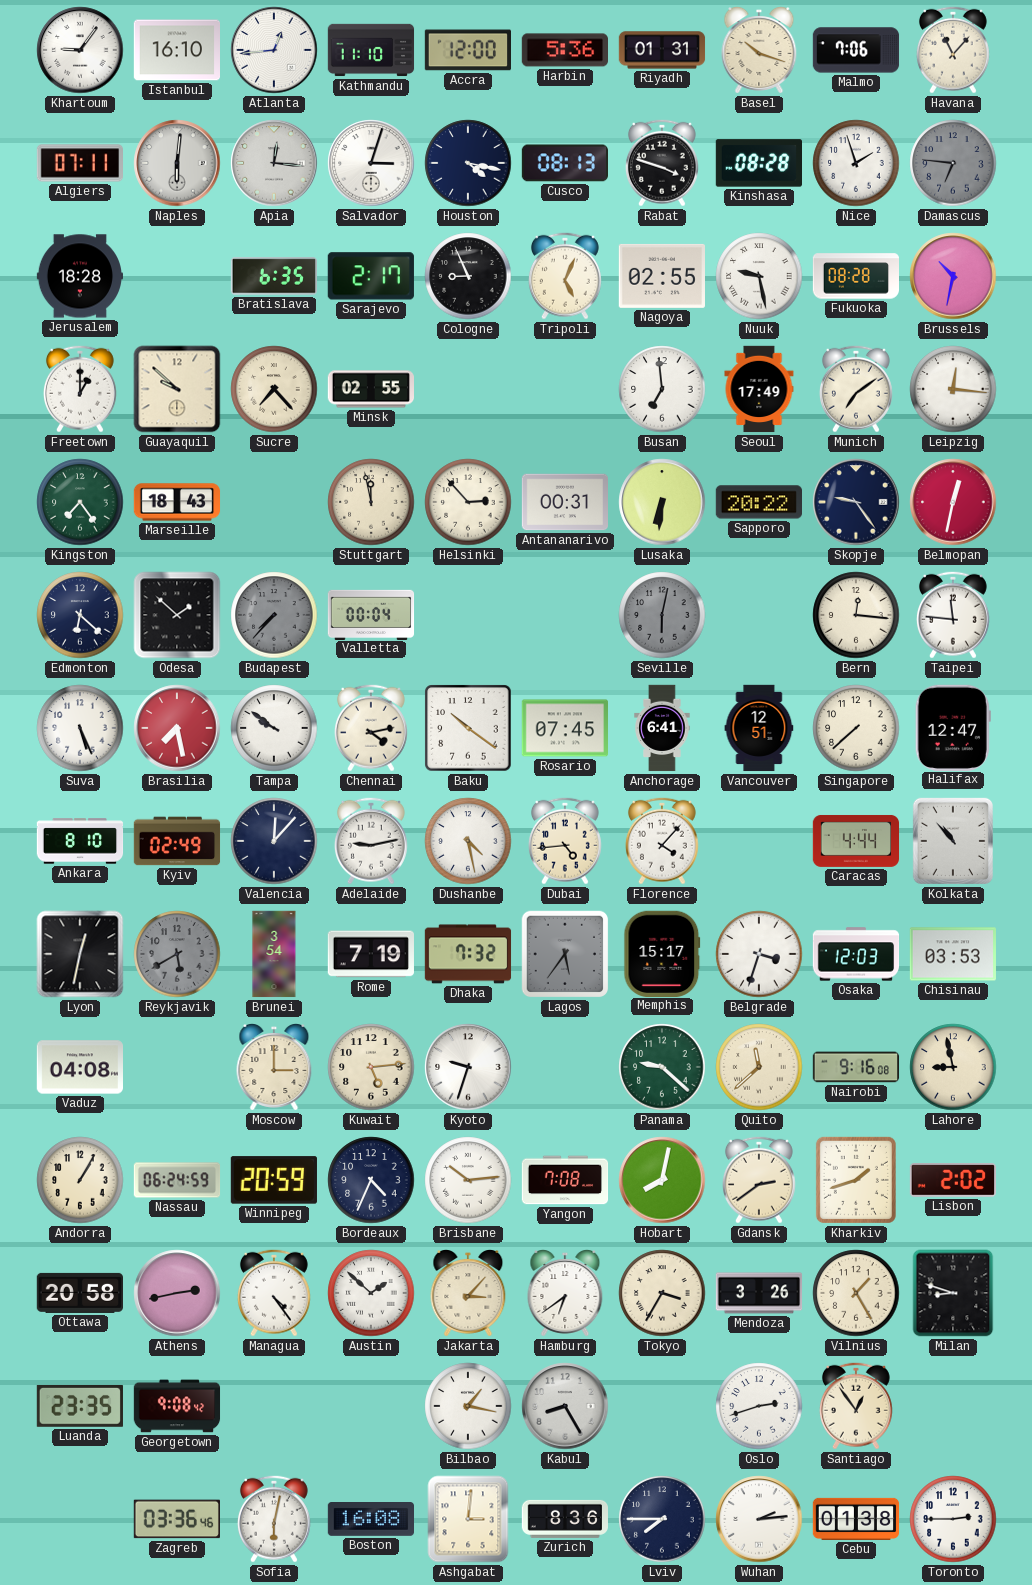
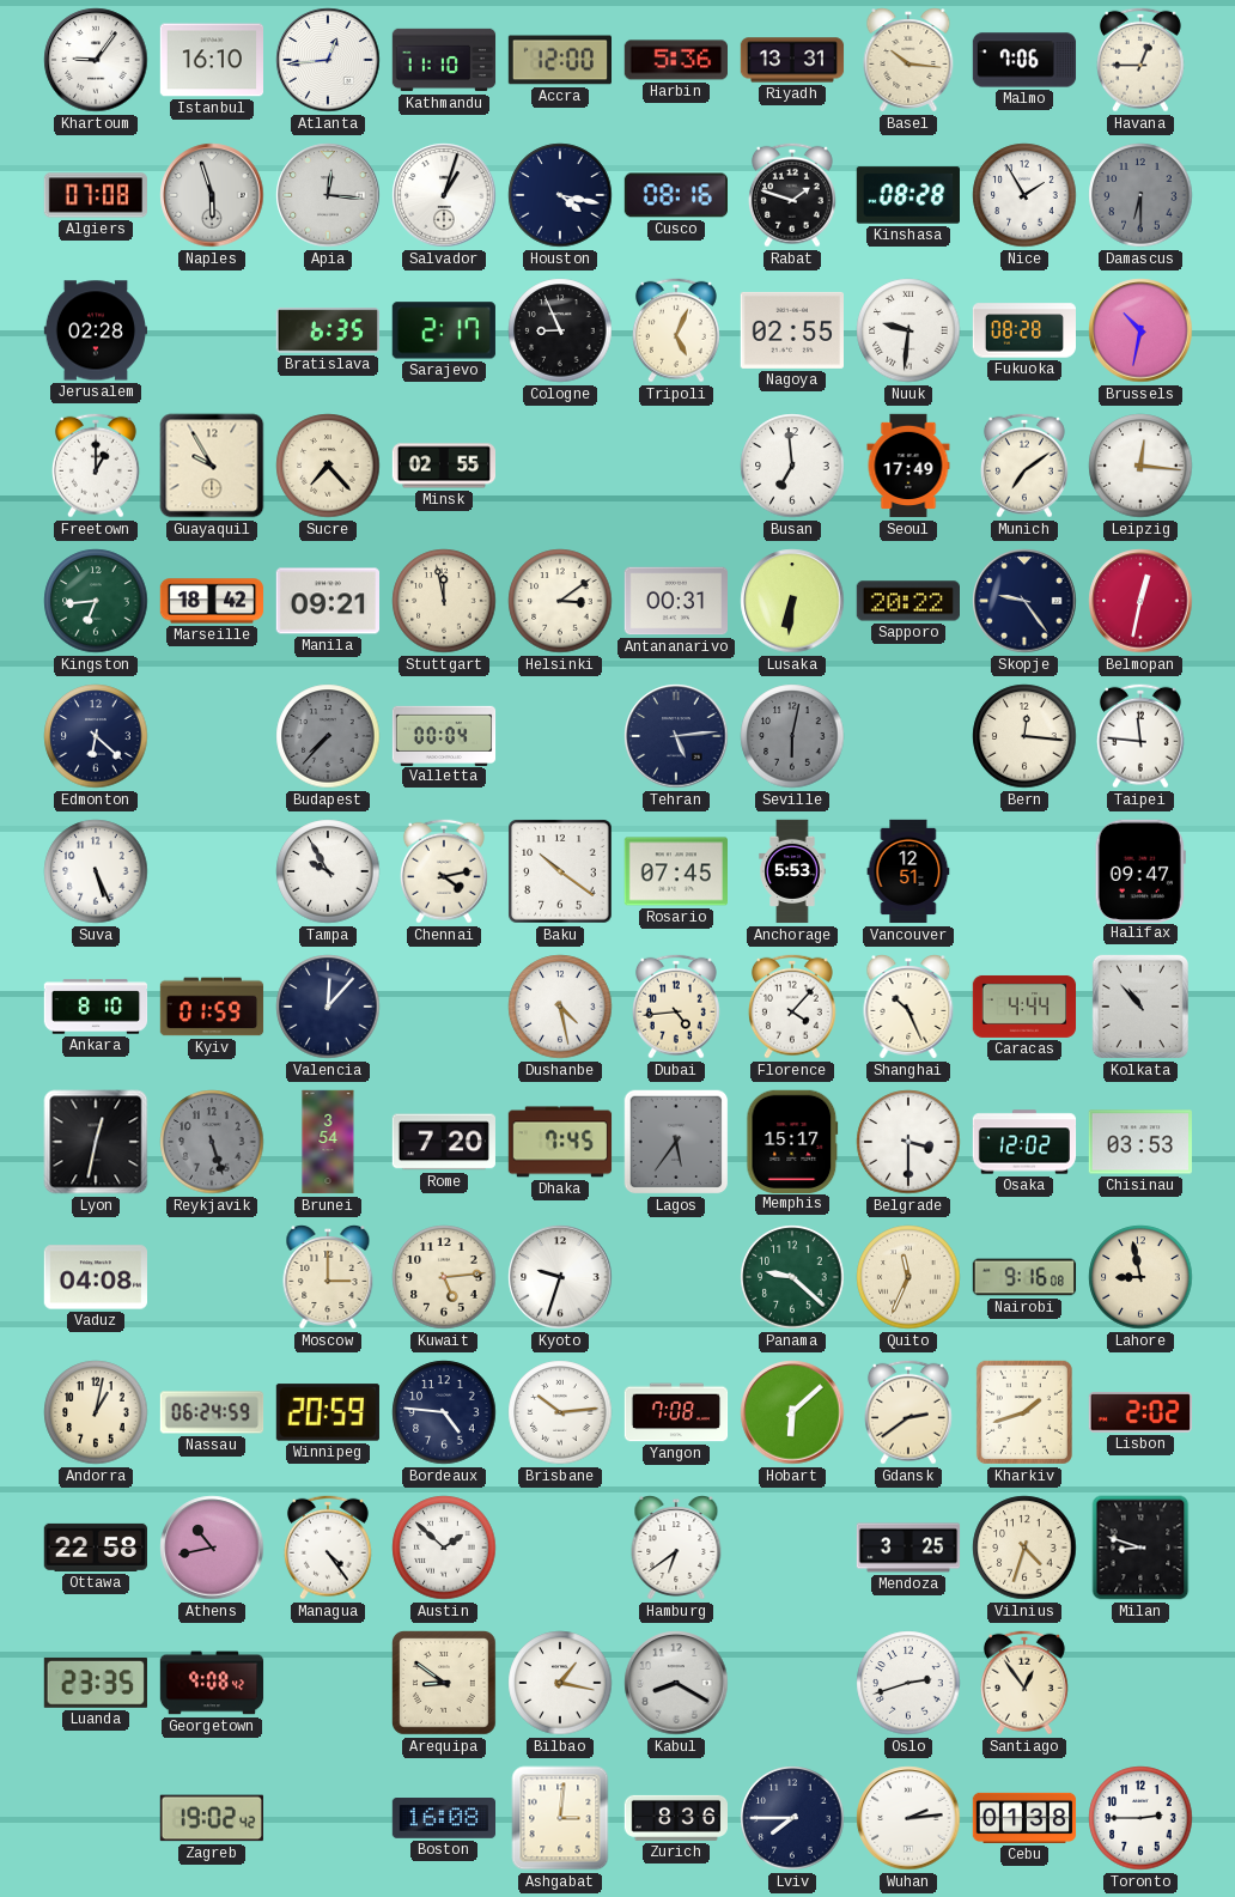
Riyadh: 01:31 -> 13:31 (792, 60)
Basel: 10:18 -> 10:16 (908, 60)
Havana: 11:07 -> 12:45 (1140, 60)
Algiers: 07:11 -> 07:08 (96, 195)
Naples: 6:01 -> 5:57 (212, 195)
Salvador: 3:03 -> 1:03 (444, 195)
Cusco: 08:13 -> 08:16 (675, 195)
Rabat: 3:48 -> 1:48 (792, 195)
Nice: 1:57 -> 1:55 (1024, 195)
Damascus: 6:46 -> 6:30 (1140, 195)
Jerusalem: 18:28 -> 02:28 (95, 330)
Nuuk: 9:28 -> 9:31 (908, 330)
Guayaquil: 9:52 -> 9:55 (212, 466)
Kingston: 7:24 -> 6:44 (96, 601)
Marseille: 18:43 -> 18:42 (212, 601)
Manila: none -> 09:21 (327, 601)
Helsinki: 2:53 -> 3:09 (560, 601)
Odesa: 1:52 -> none (177, 615)
Tehran: none -> 5:14 (676, 736)
Brasilia: 7:28 -> none (177, 728)
Tampa: 9:51 -> 9:55 (328, 871)
Anchorage: 6:41 -> 5:53 (792, 871)
Singapore: 7:38 -> none (856, 728)
Halifax: 12:47 -> 09:47 (1140, 870)
Kyiv: 02:49 -> 01:59 (212, 1007)
Adelaide: 9:13 -> none (371, 841)
Shanghai: none -> 10:26 (908, 1007)
Reykjavik: 5:40 -> 5:27 (212, 1142)
Rome: 7:19 -> 7:20 (443, 1142)
Dhaka: 7:32 -> 7:45 (560, 1142)
Belgrade: 3:33 -> 3:30 (908, 1142)
Osaka: 12:03 -> 12:02 (1024, 1142)
Quito: 11:38 -> 11:34 (908, 1277)
Andorra: 1:05 -> 1:02 (96, 1412)
Bordeaux: 4:34 -> 4:46 (444, 1412)
Hobart: 8:02 -> 6:08 (792, 1412)
Ottawa: 20:58 -> 22:58 (95, 1548)
Athens: 2:43 -> 10:43 (212, 1548)
Jakarta: 3:07 -> none (468, 1293)
Tokyo: 3:35 -> none (662, 1293)
Mendoza: 3:26 -> 3:25 (908, 1548)
Vilnius: 1:25 -> 4:33 (1024, 1548)
Arequipa: none -> 8:51 (445, 1684)
Kabul: 8:25 -> 8:20 (676, 1683)
Zagreb: 03:36 -> 19:02 (211, 1818)
Sofia: 6:02 -> none (274, 1519)
